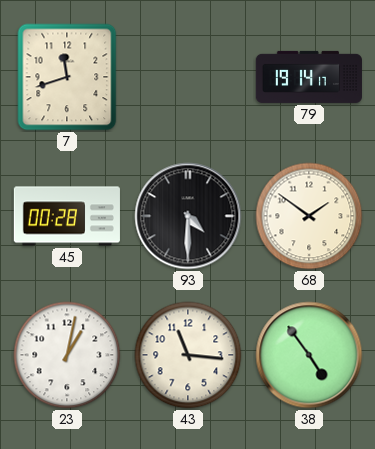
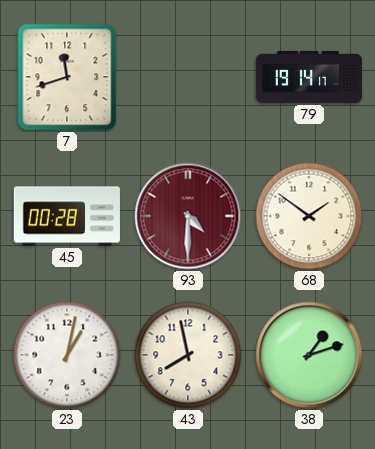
93 dial: black -> burgundy (188, 216)
43: 11:16 -> 7:58 (188, 355)
38: 4:54 -> 1:12 (309, 355)
